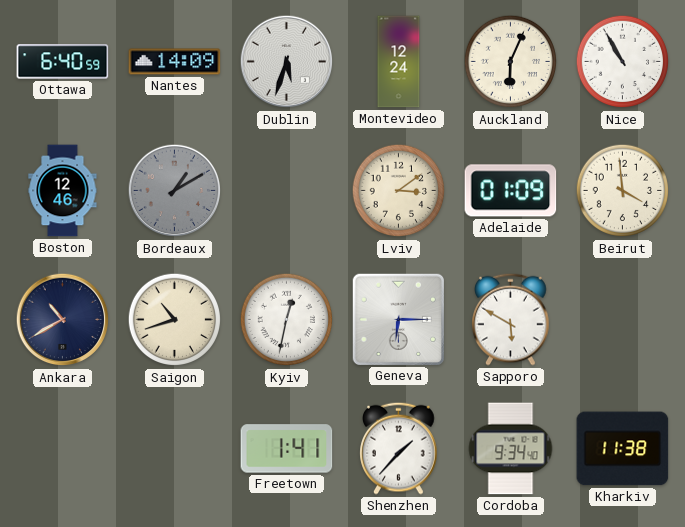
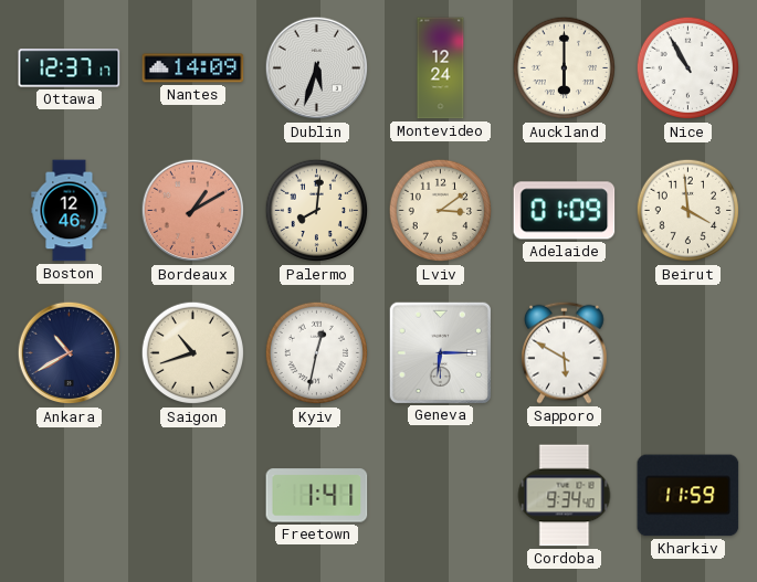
Ottawa: 6:40 -> 12:37 (70, 68)
Auckland: 6:04 -> 6:00 (565, 68)
Bordeaux dial: grey -> salmon (193, 211)
Palermo: none -> 8:01 (317, 211)
Shenzhen: 1:37 -> none (399, 448)
Kharkiv: 11:38 -> 11:59 (688, 496)
